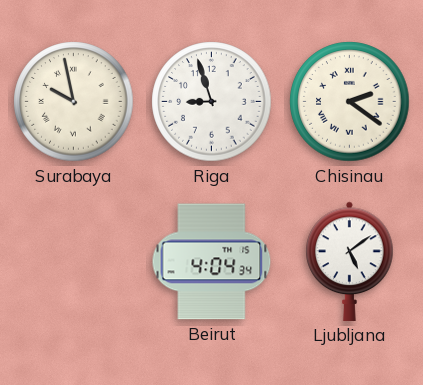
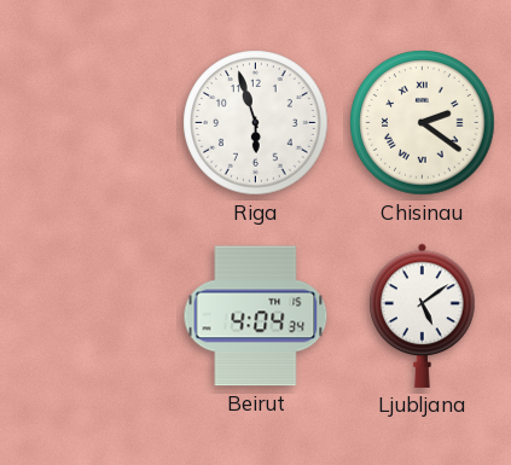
Surabaya: 9:58 -> none (74, 102)
Riga: 8:57 -> 5:57 (256, 123)
